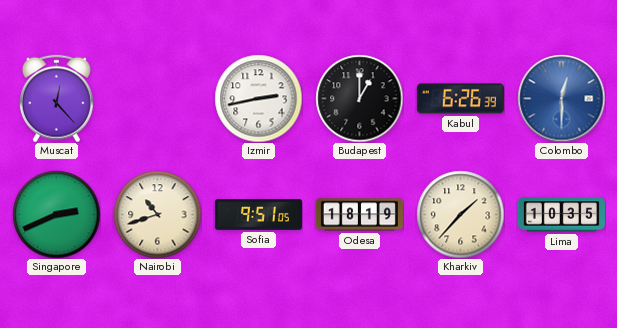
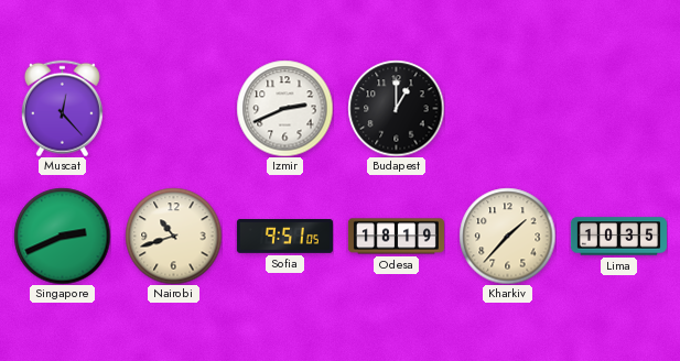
Izmir: 2:43 -> 2:41 (284, 108)
Kabul: 6:26 -> none (460, 99)
Colombo: 12:30 -> none (561, 98)
